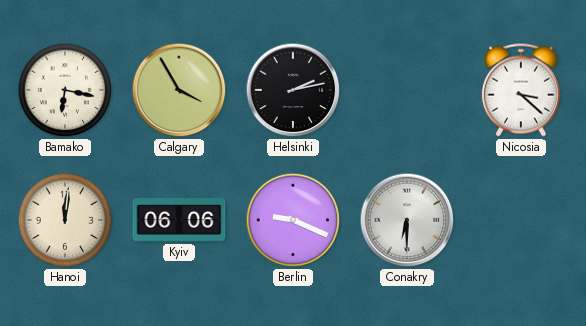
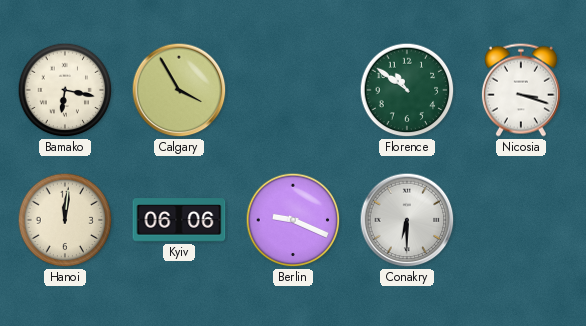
Helsinki: 2:13 -> none (293, 90)
Florence: none -> 10:51 (407, 90)
Nicosia: 3:22 -> 3:18 (521, 90)
